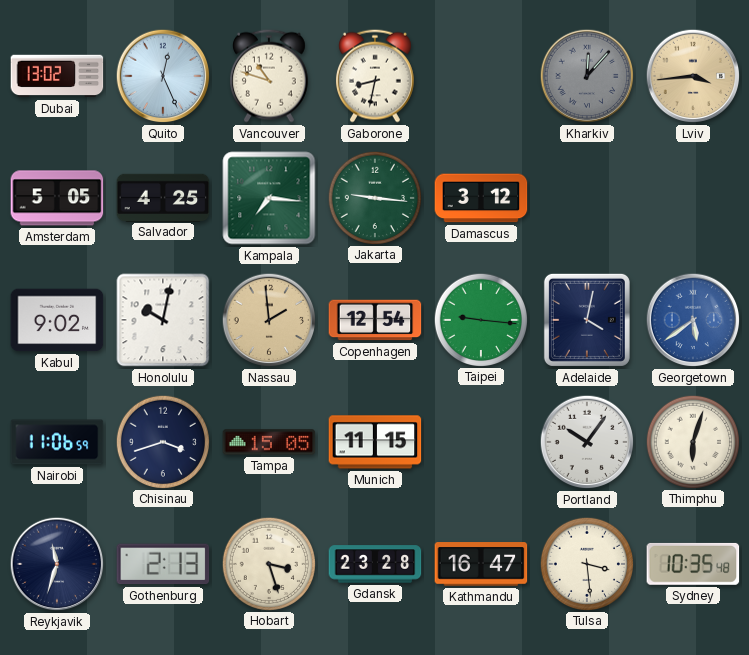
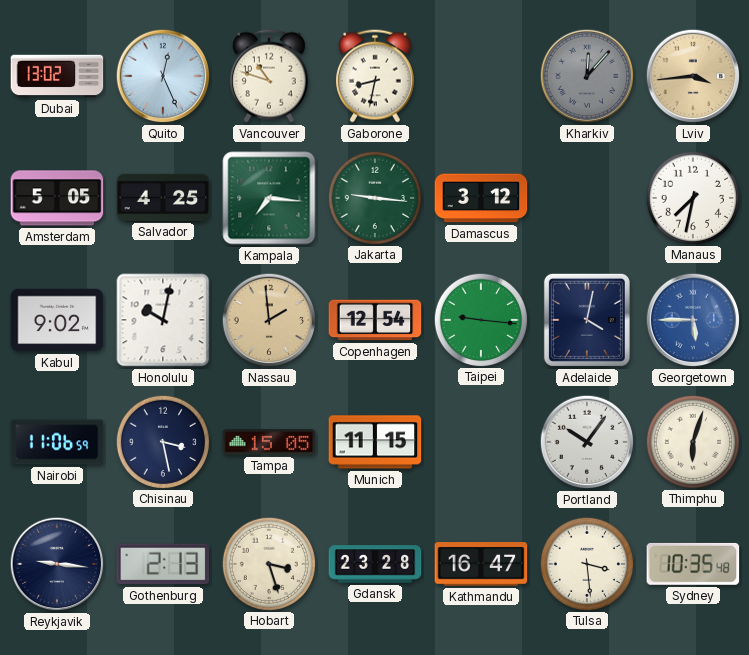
Manaus: none -> 7:32 (692, 197)
Georgetown: 5:39 -> 5:45 (693, 320)
Chisinau: 3:42 -> 3:28 (162, 441)
Reykjavik: 11:33 -> 9:16 (57, 564)
